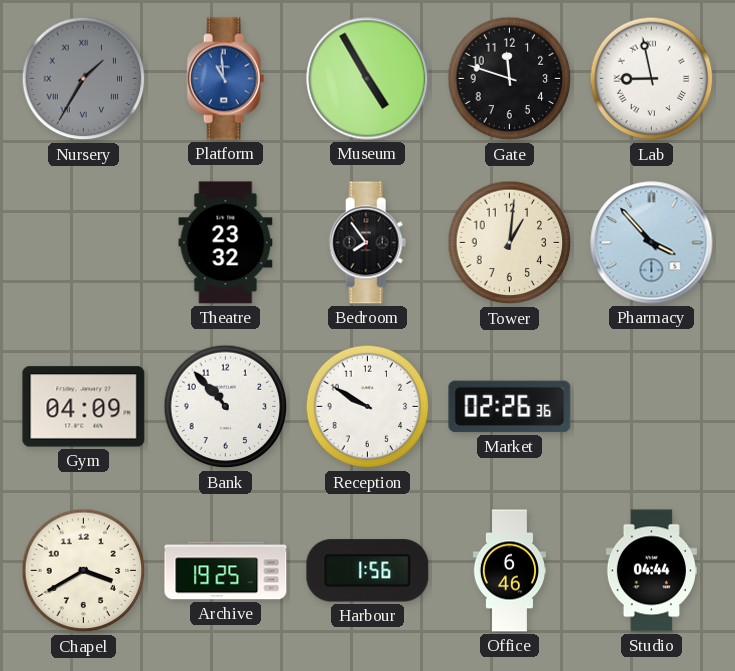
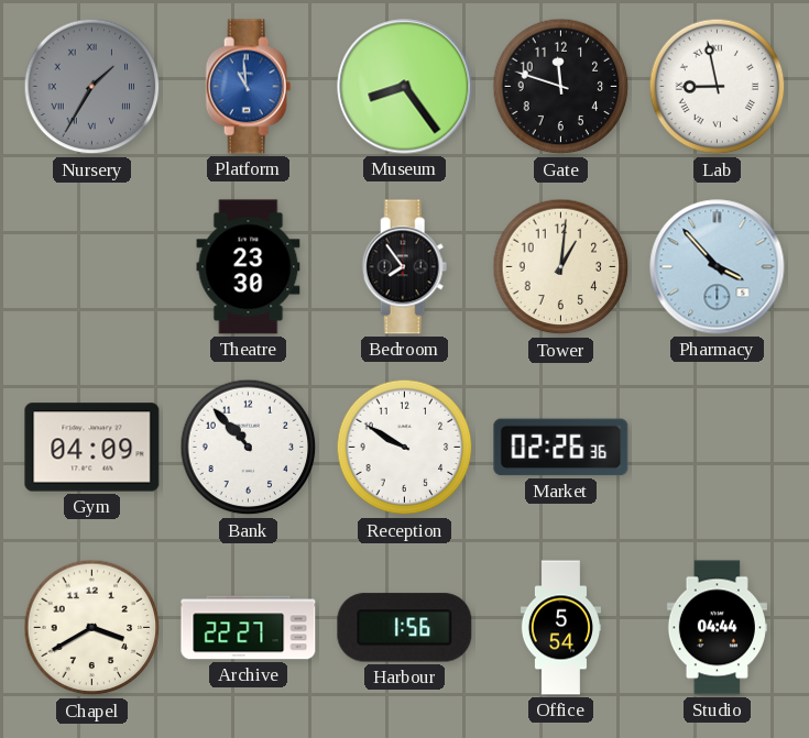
Museum: 4:55 -> 8:24 (405, 87)
Theatre: 23:32 -> 23:30 (249, 267)
Archive: 19:25 -> 22:27 (249, 628)
Office: 6:46 -> 5:54 (560, 628)
